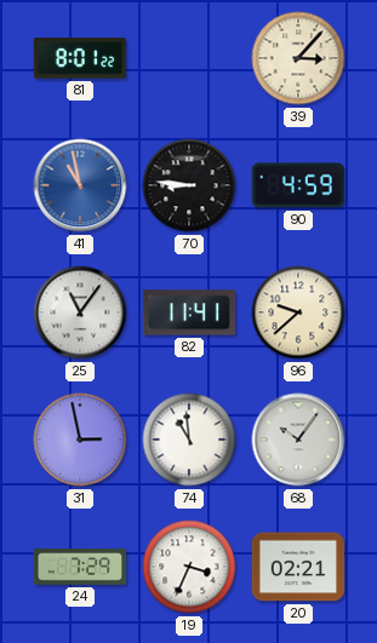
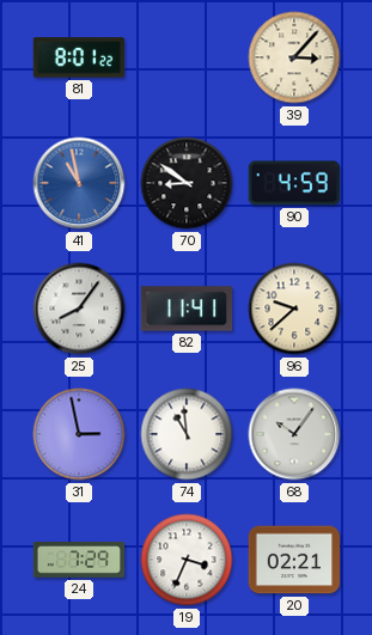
70: 8:46 -> 8:51 (187, 183)
25: 11:06 -> 8:06 (79, 309)
